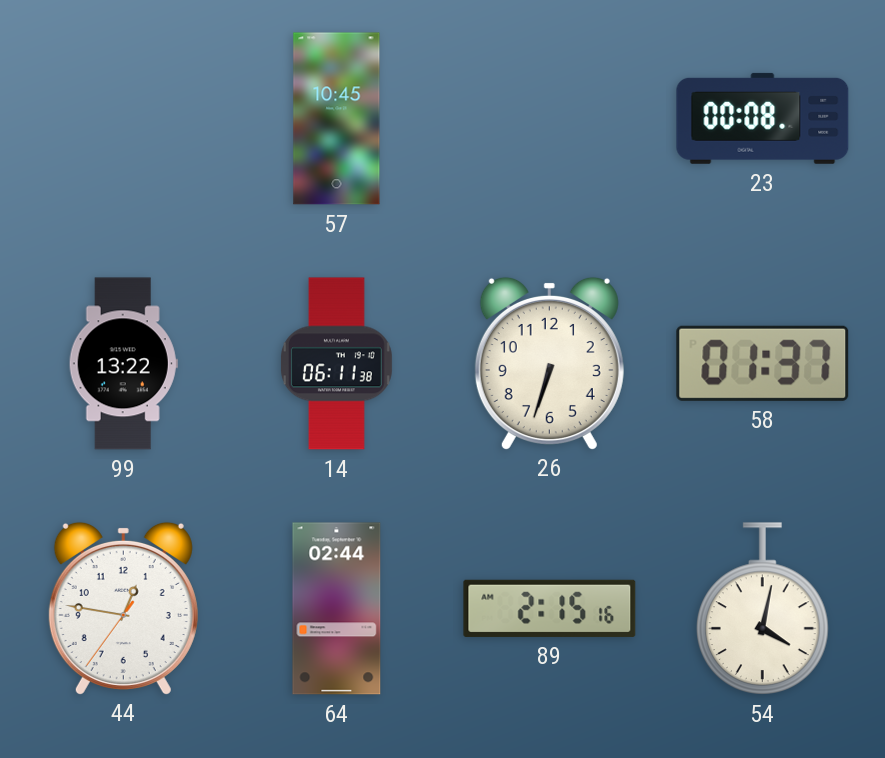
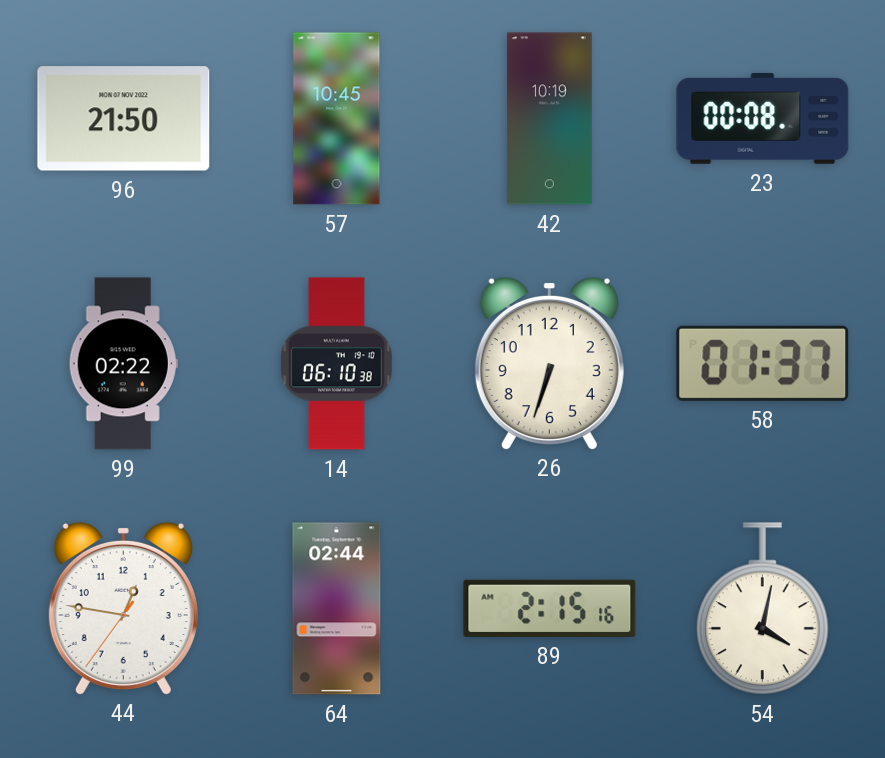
96: none -> 21:50 (124, 119)
42: none -> 10:19 (549, 119)
99: 13:22 -> 02:22 (123, 364)
14: 06:11 -> 06:10 (336, 364)
